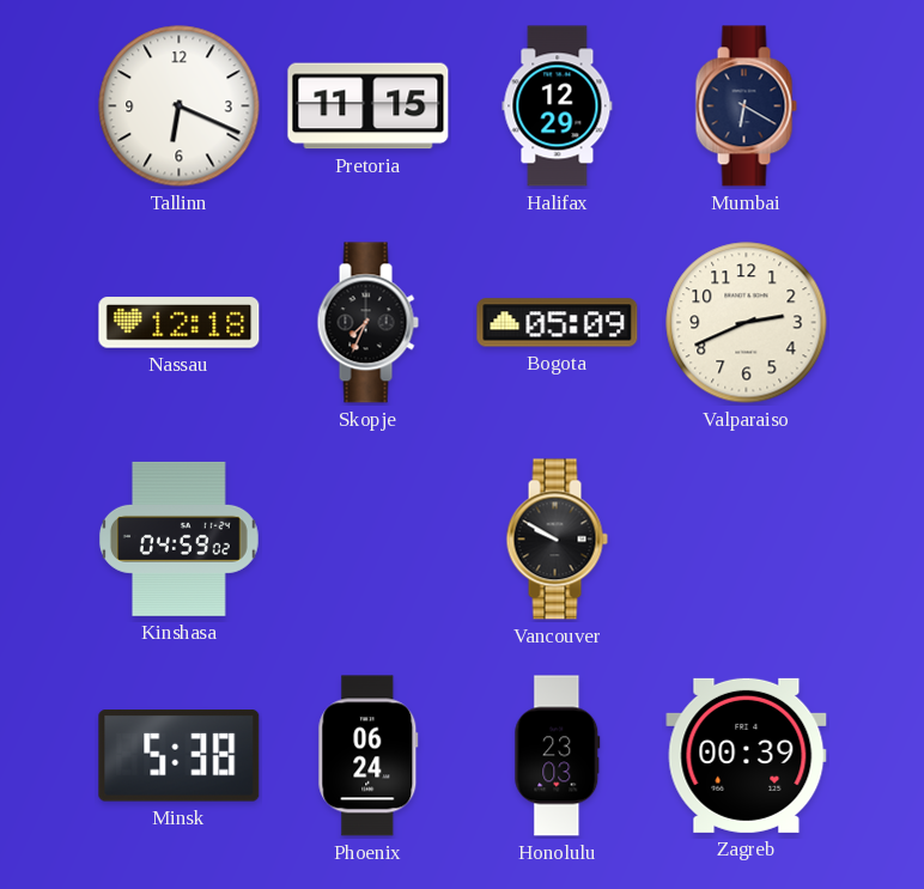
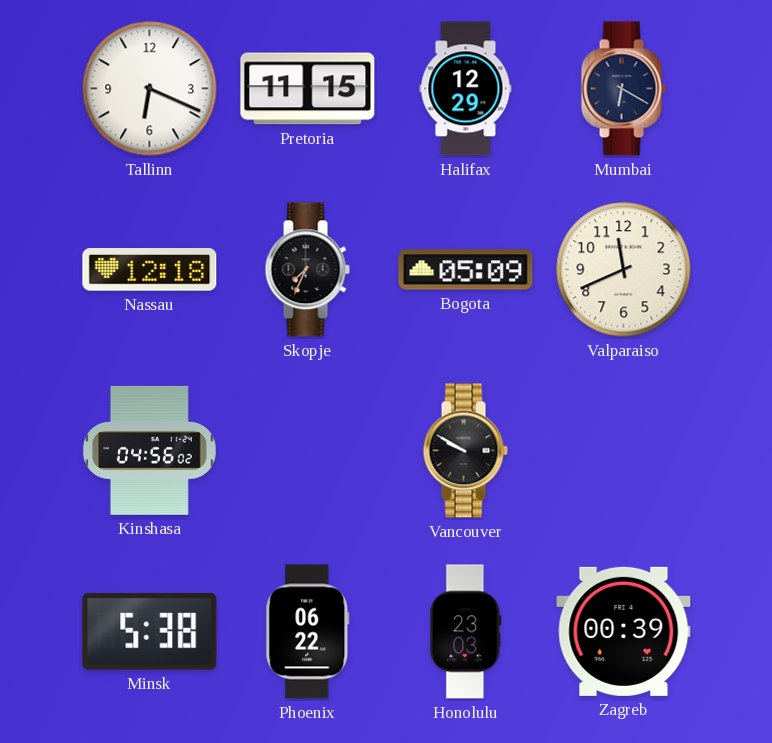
Valparaiso: 2:41 -> 11:41 (624, 270)
Kinshasa: 04:59 -> 04:56 (150, 450)
Phoenix: 06:24 -> 06:22 (308, 632)
